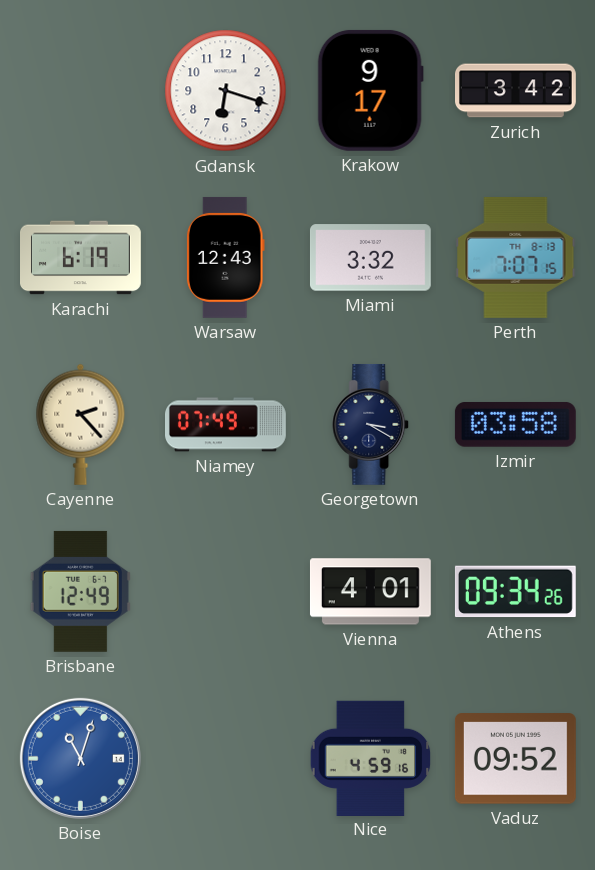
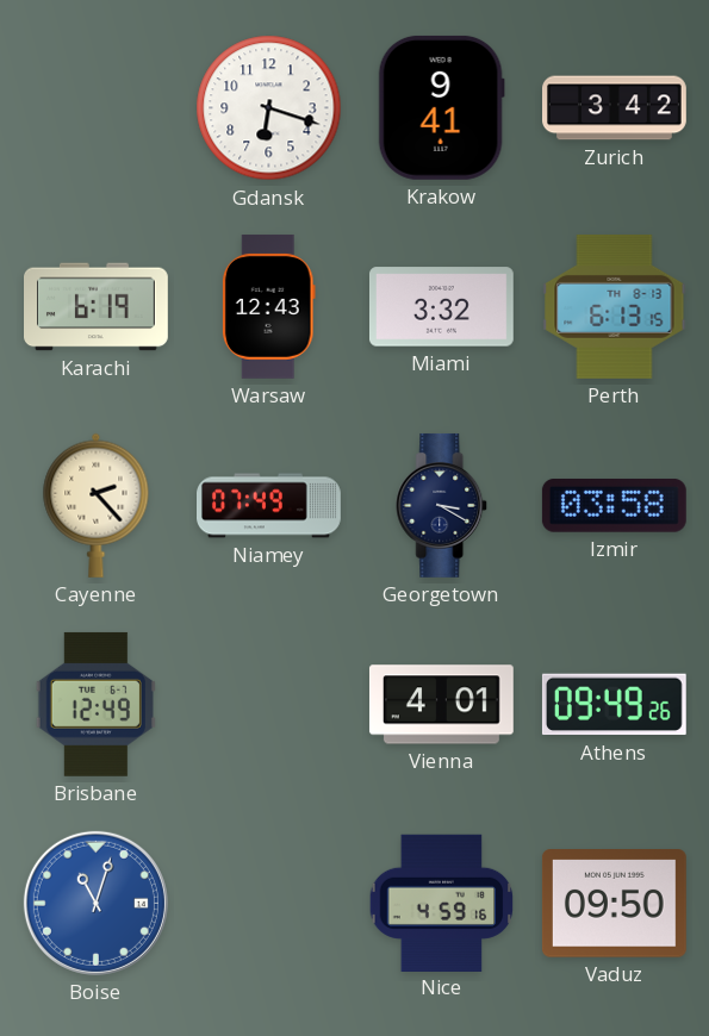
Krakow: 9:17 -> 9:41 (441, 107)
Perth: 7:07 -> 6:13 (615, 306)
Athens: 09:34 -> 09:49 (614, 705)
Vaduz: 09:52 -> 09:50 (614, 904)
